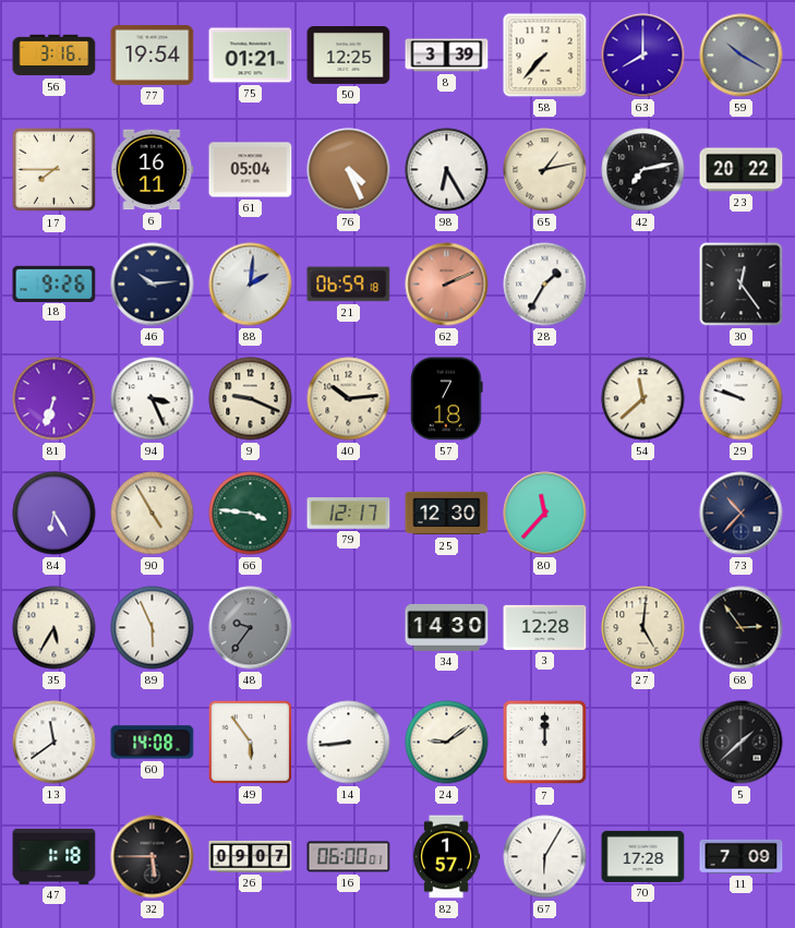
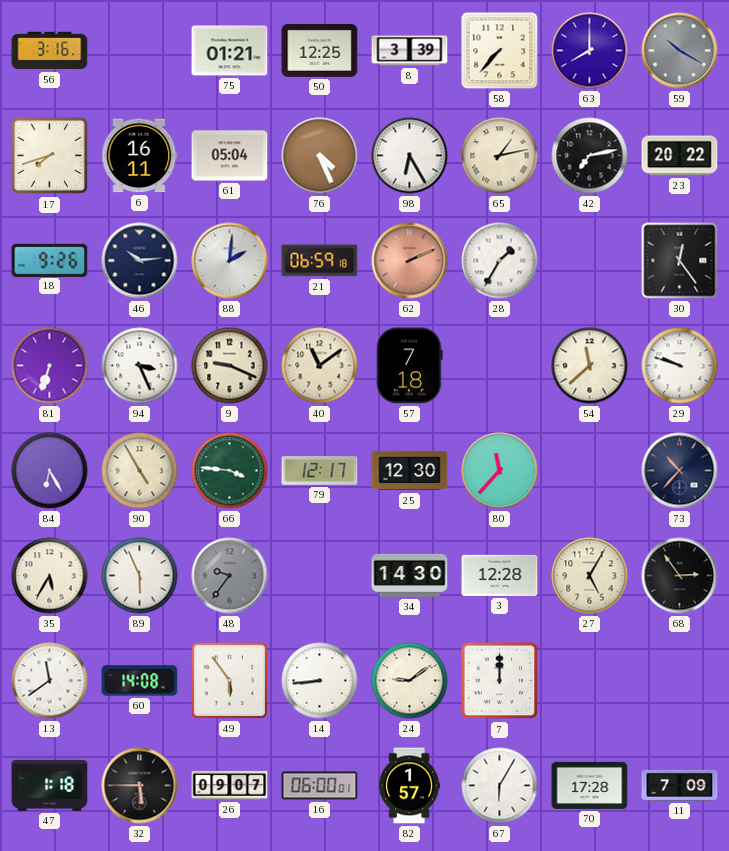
77: 19:54 -> none (153, 55)
17: 7:45 -> 7:42 (50, 156)
40: 10:14 -> 11:09 (320, 366)
27: 5:01 -> 5:05 (590, 576)
5: 1:38 -> none (742, 743)
